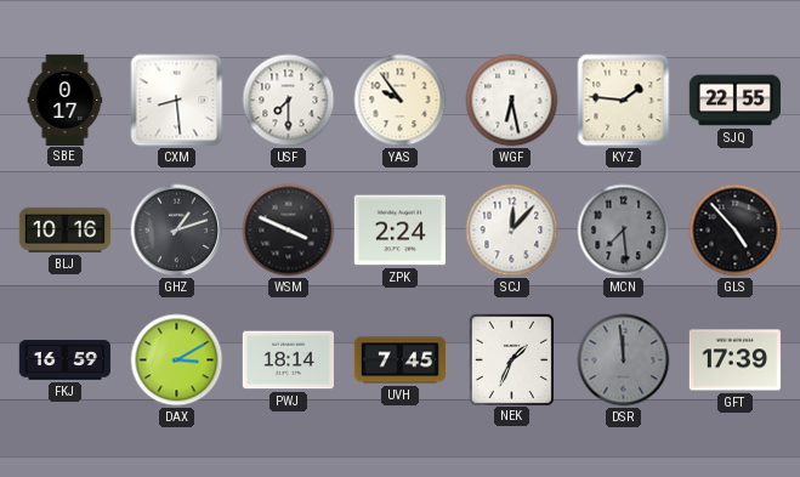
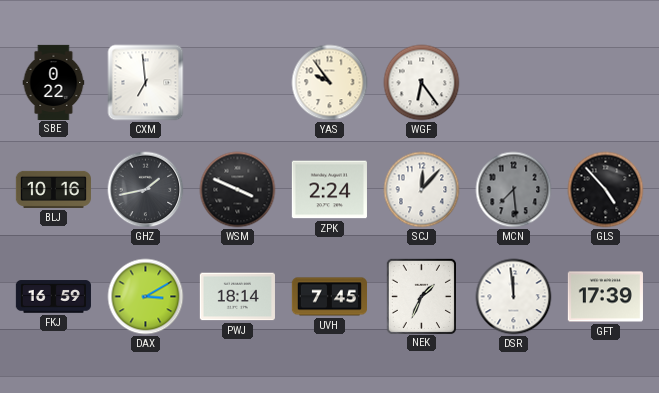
SBE: 0:17 -> 0:22 (54, 82)
CXM: 8:29 -> 6:59 (146, 83)
USF: 7:30 -> none (289, 101)
WGF: 6:28 -> 6:24 (422, 83)
KYZ: 1:46 -> none (624, 101)
SJQ: 22:55 -> none (734, 101)
GHZ: 1:12 -> 1:43 (146, 190)
DSR dial: grey -> white (514, 297)
